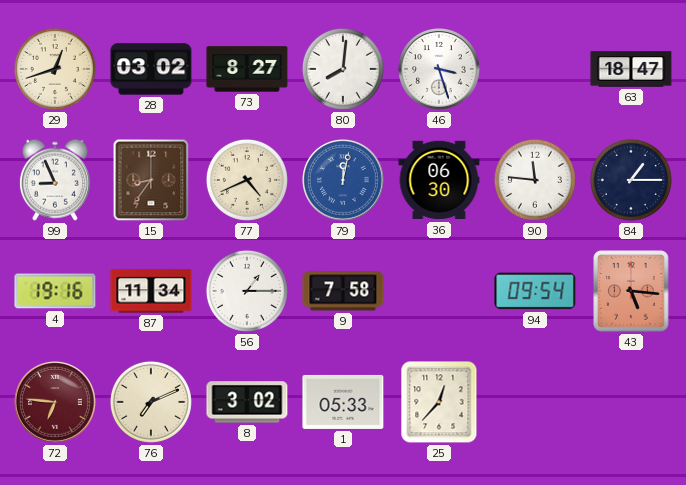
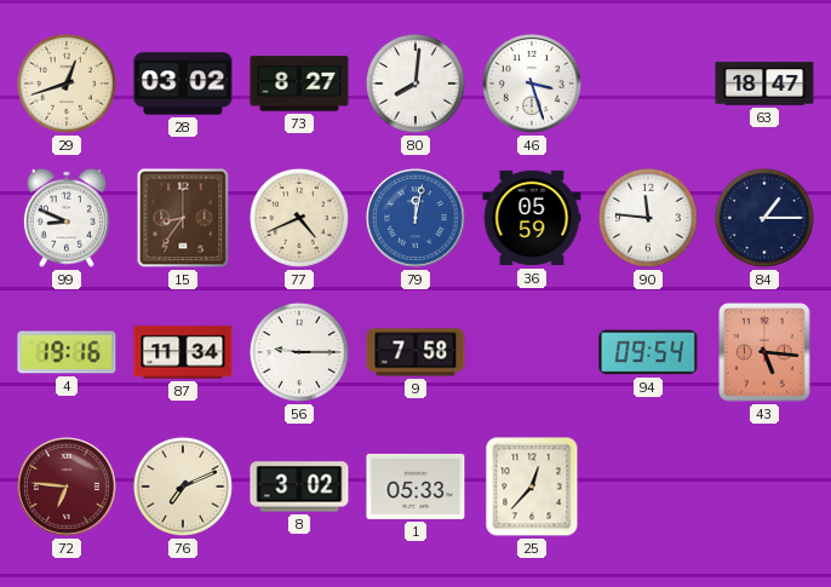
99: 8:56 -> 8:49 (67, 218)
36: 06:30 -> 05:59 (532, 218)
56: 1:15 -> 9:15 (299, 352)
